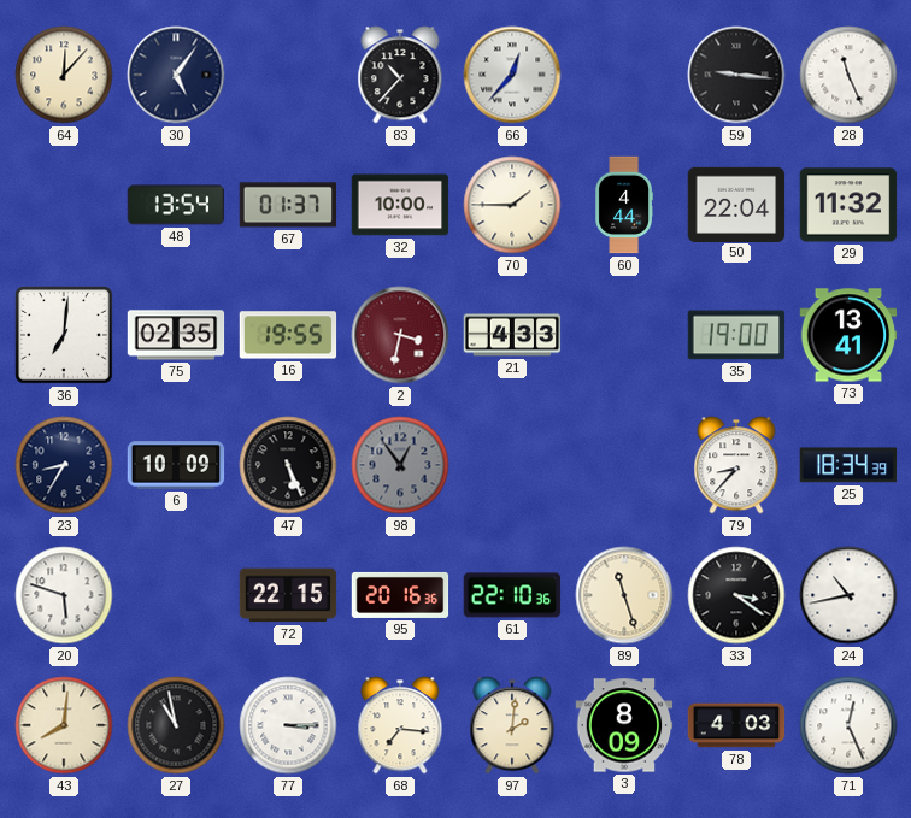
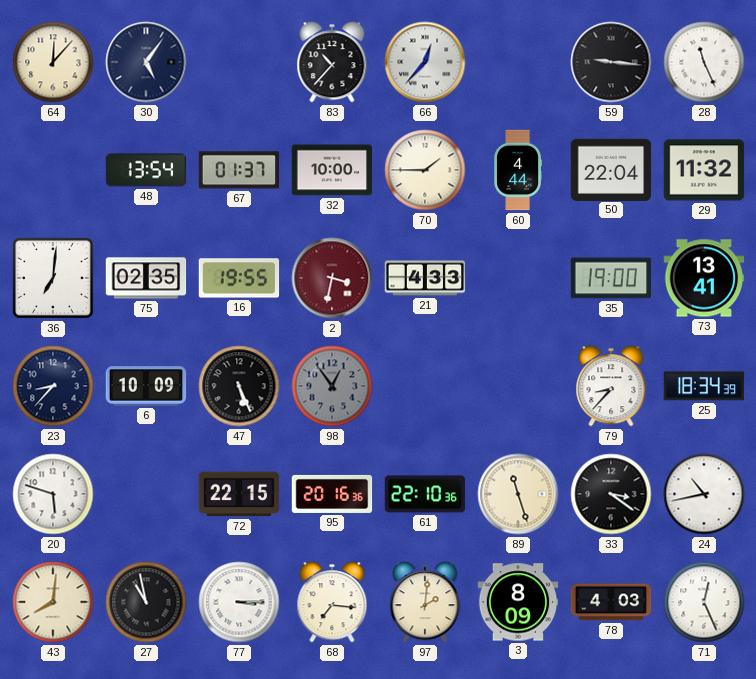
23: 8:35 -> 8:37 (53, 386)
